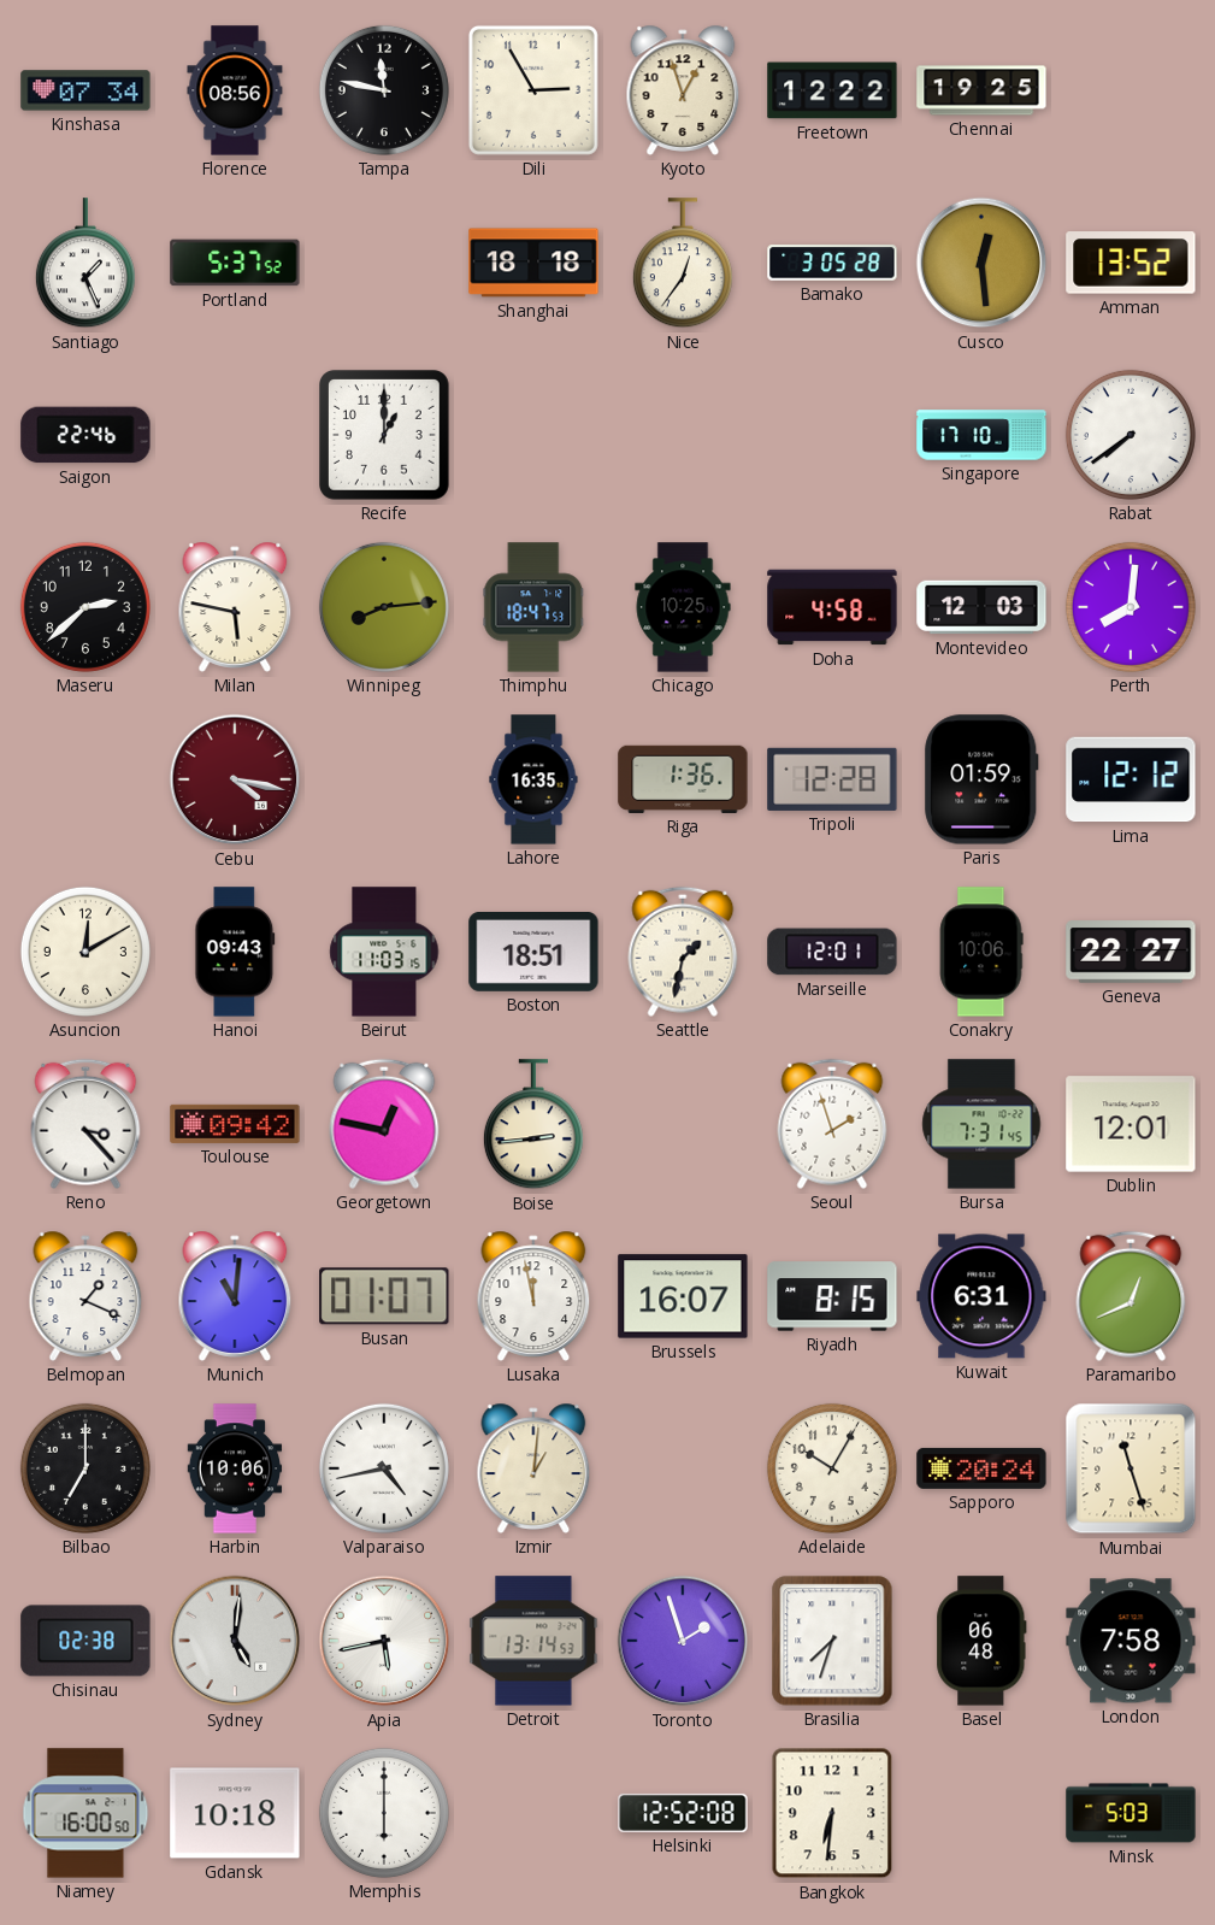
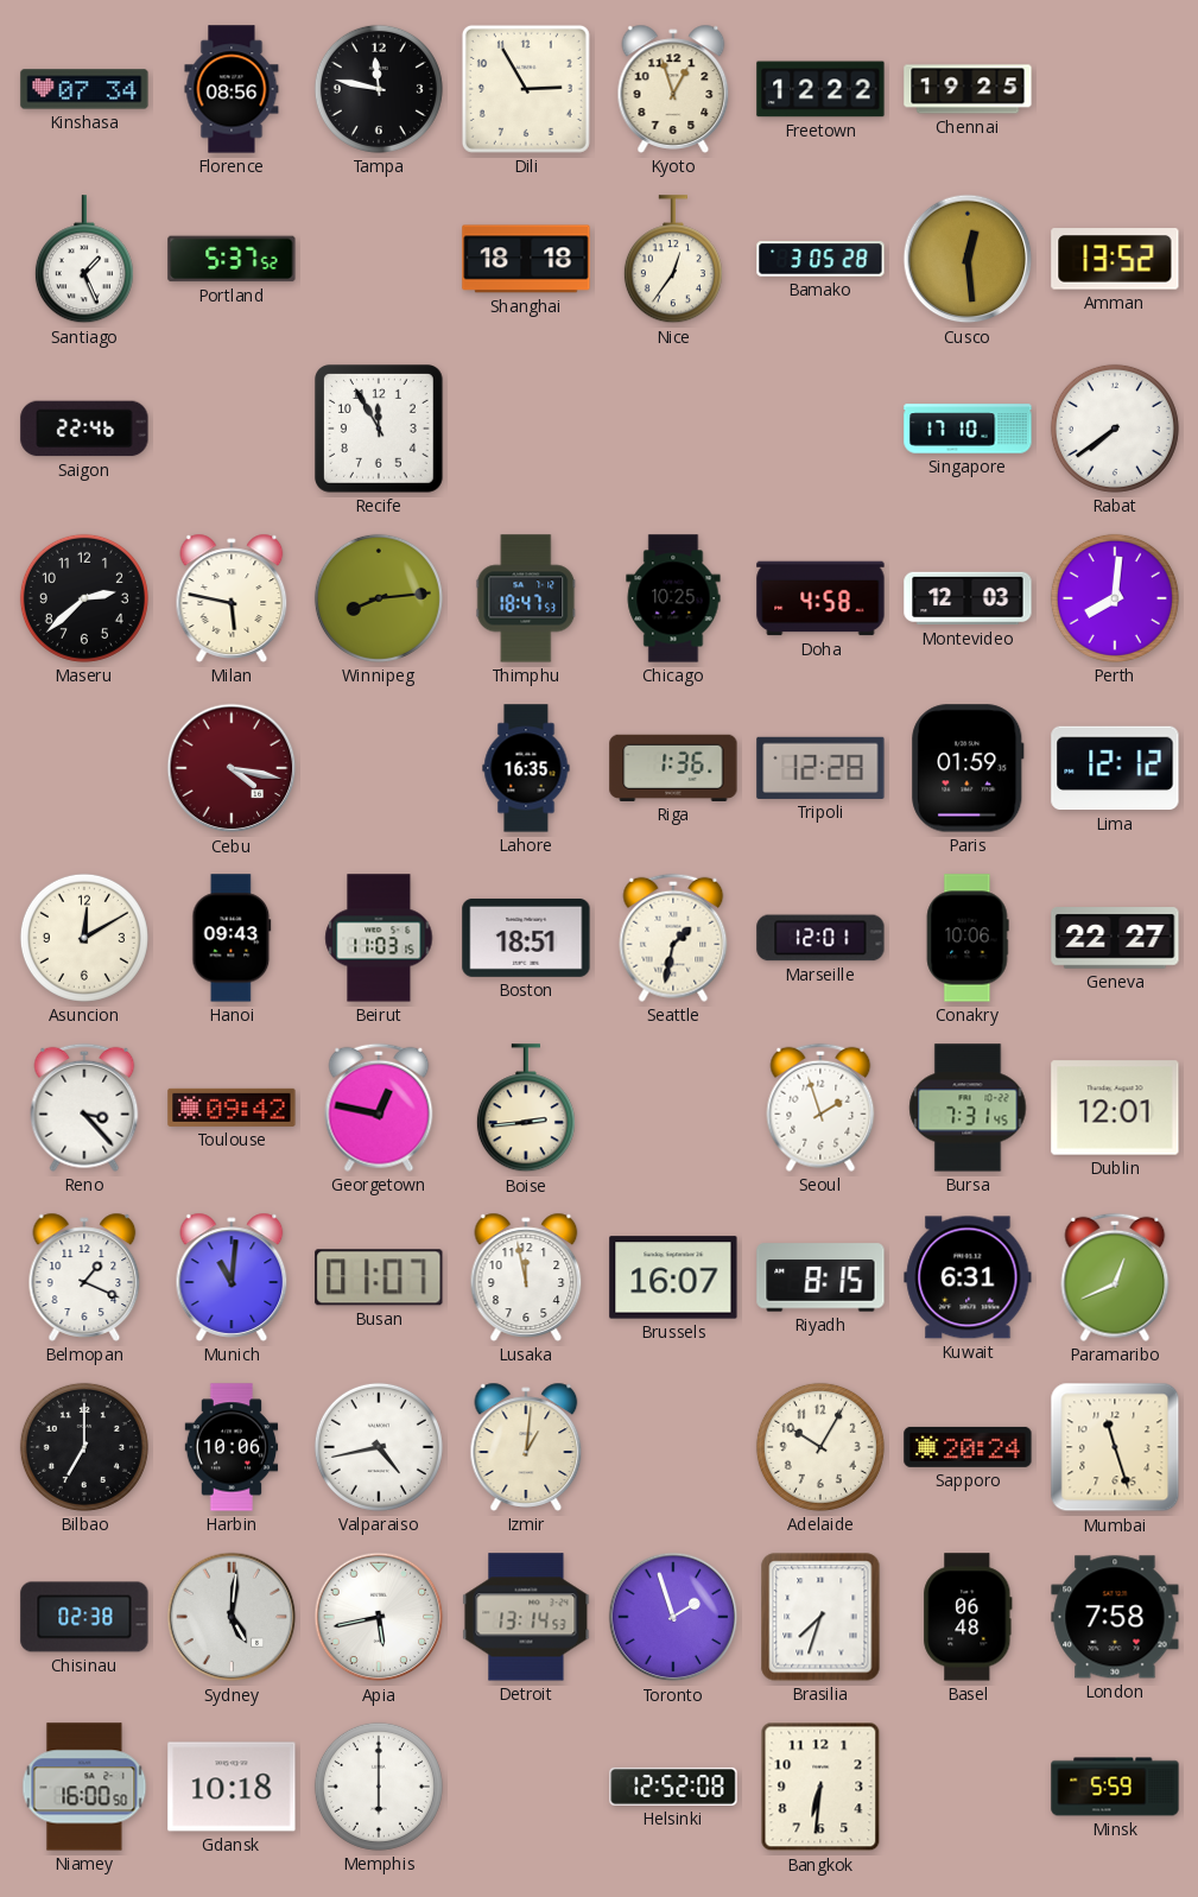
Recife: 1:00 -> 11:55 (380, 430)
Minsk: 5:03 -> 5:59 (1115, 1787)
